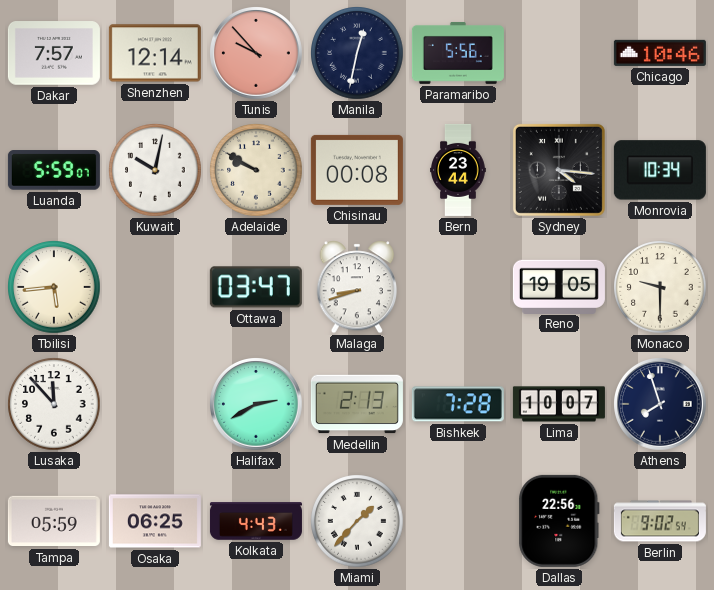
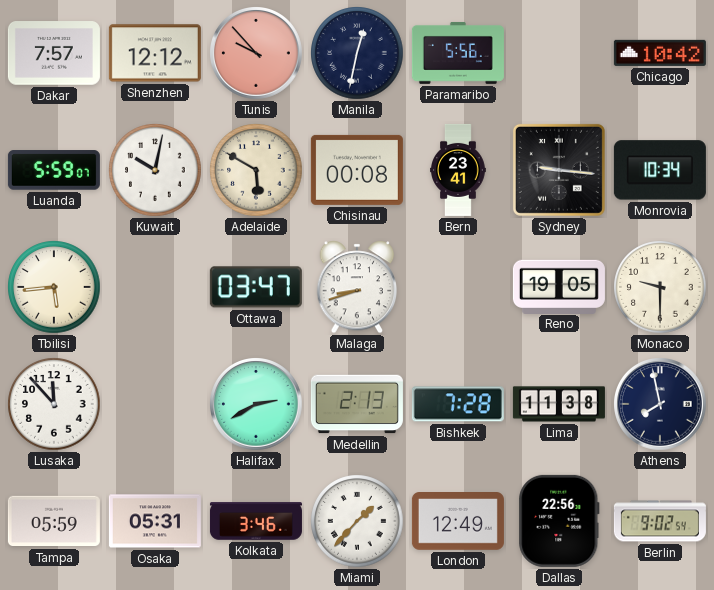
Shenzhen: 12:14 -> 12:12 (155, 53)
Chicago: 10:46 -> 10:42 (660, 53)
Adelaide: 9:50 -> 5:50 (256, 170)
Bern: 23:44 -> 23:41 (458, 170)
Sydney: 4:16 -> 9:16 (559, 170)
Lima: 10:07 -> 11:38 (559, 404)
Athens: 7:57 -> 7:58 (661, 405)
Osaka: 06:25 -> 05:31 (155, 521)
Kolkata: 4:43 -> 3:46 (256, 521)
London: none -> 12:49 (458, 521)
